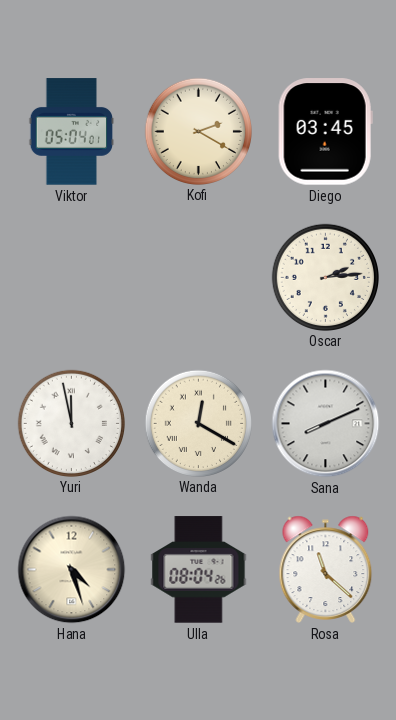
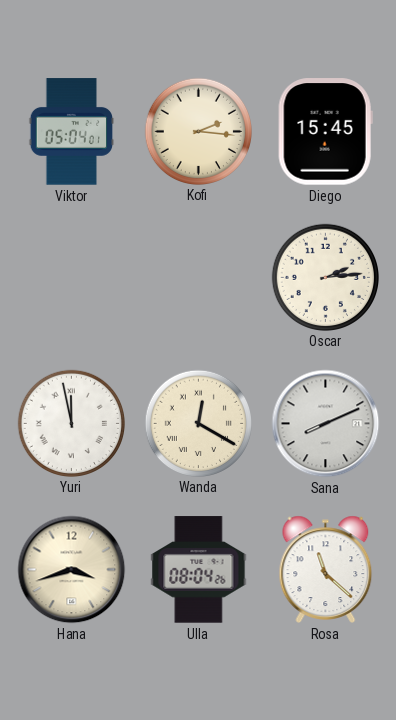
Kofi: 2:20 -> 2:16 (198, 131)
Diego: 03:45 -> 15:45 (325, 132)
Hana: 4:27 -> 3:42 (72, 570)
